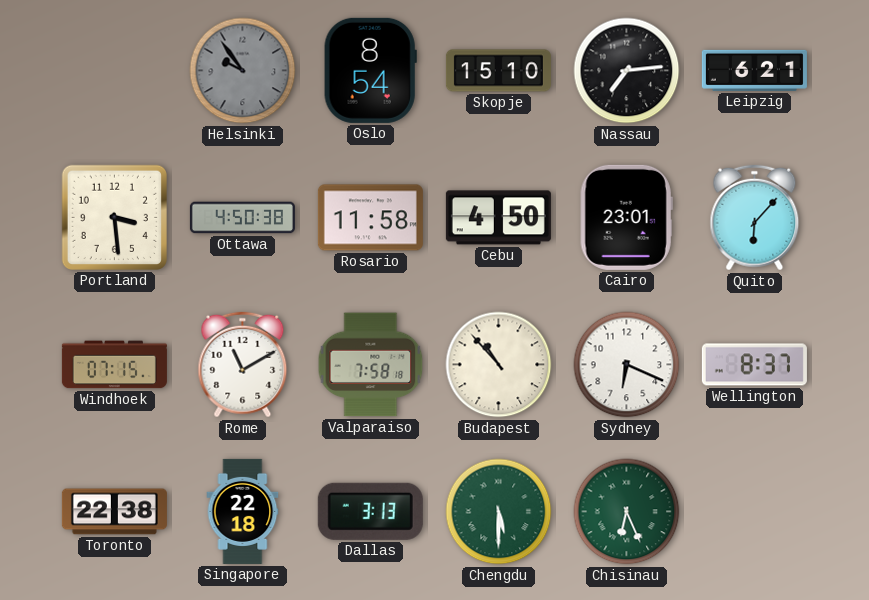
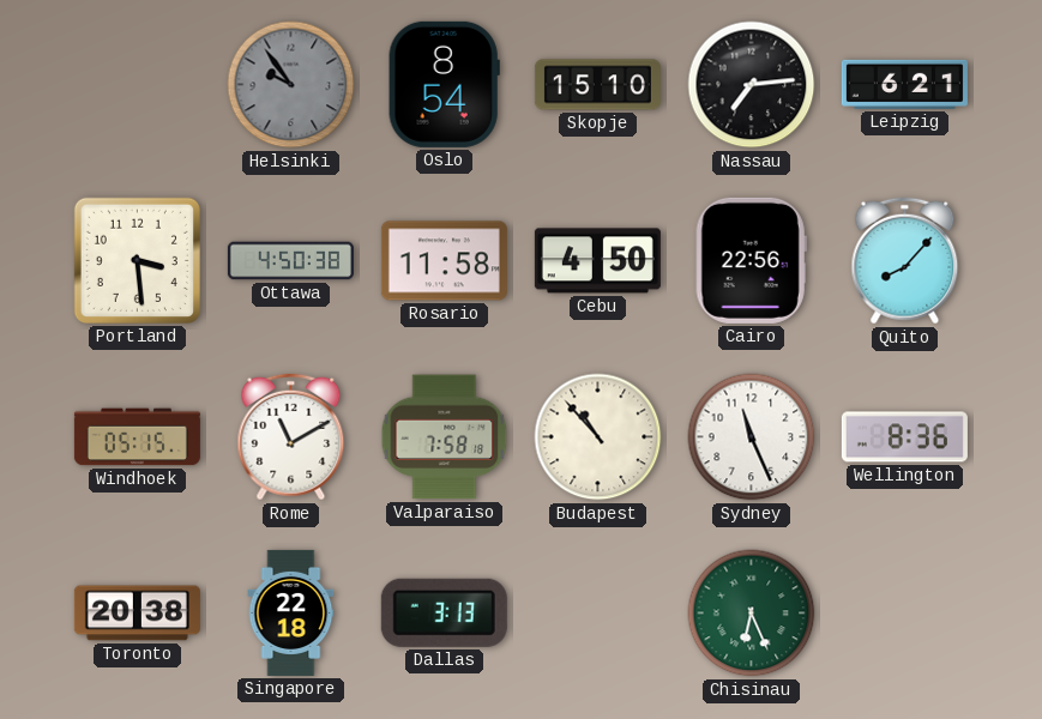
Cairo: 23:01 -> 22:56 (751, 260)
Quito: 6:07 -> 8:07 (905, 261)
Windhoek: 07:15 -> 05:15 (137, 437)
Sydney: 6:19 -> 11:26 (752, 437)
Wellington: 8:37 -> 8:36 (904, 437)
Toronto: 22:38 -> 20:38 (137, 614)
Chengdu: 5:30 -> none (499, 512)
